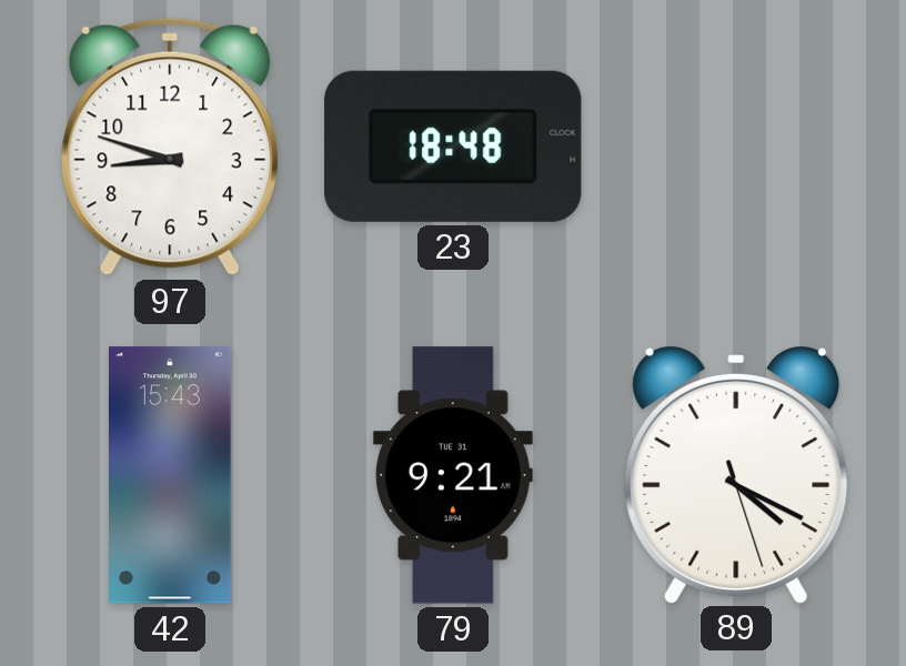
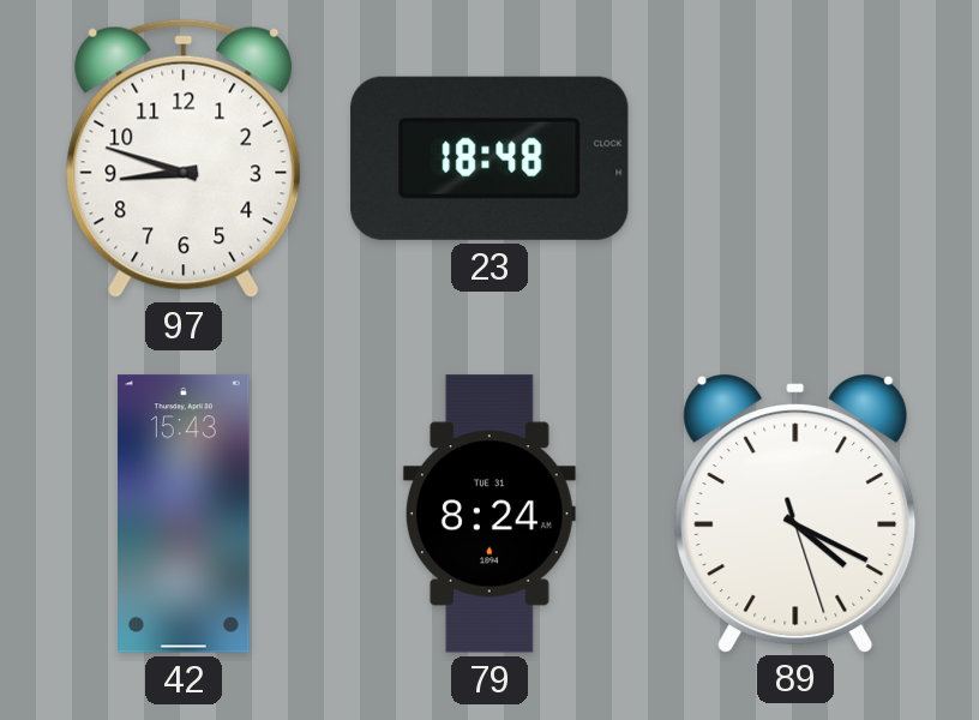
79: 9:21 -> 8:24 (489, 514)
